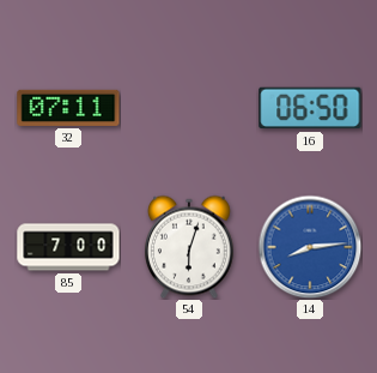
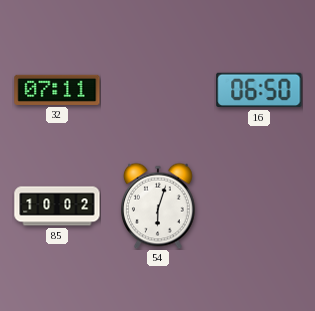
85: 7:00 -> 10:02 (57, 206)
14: 8:14 -> none (310, 247)
